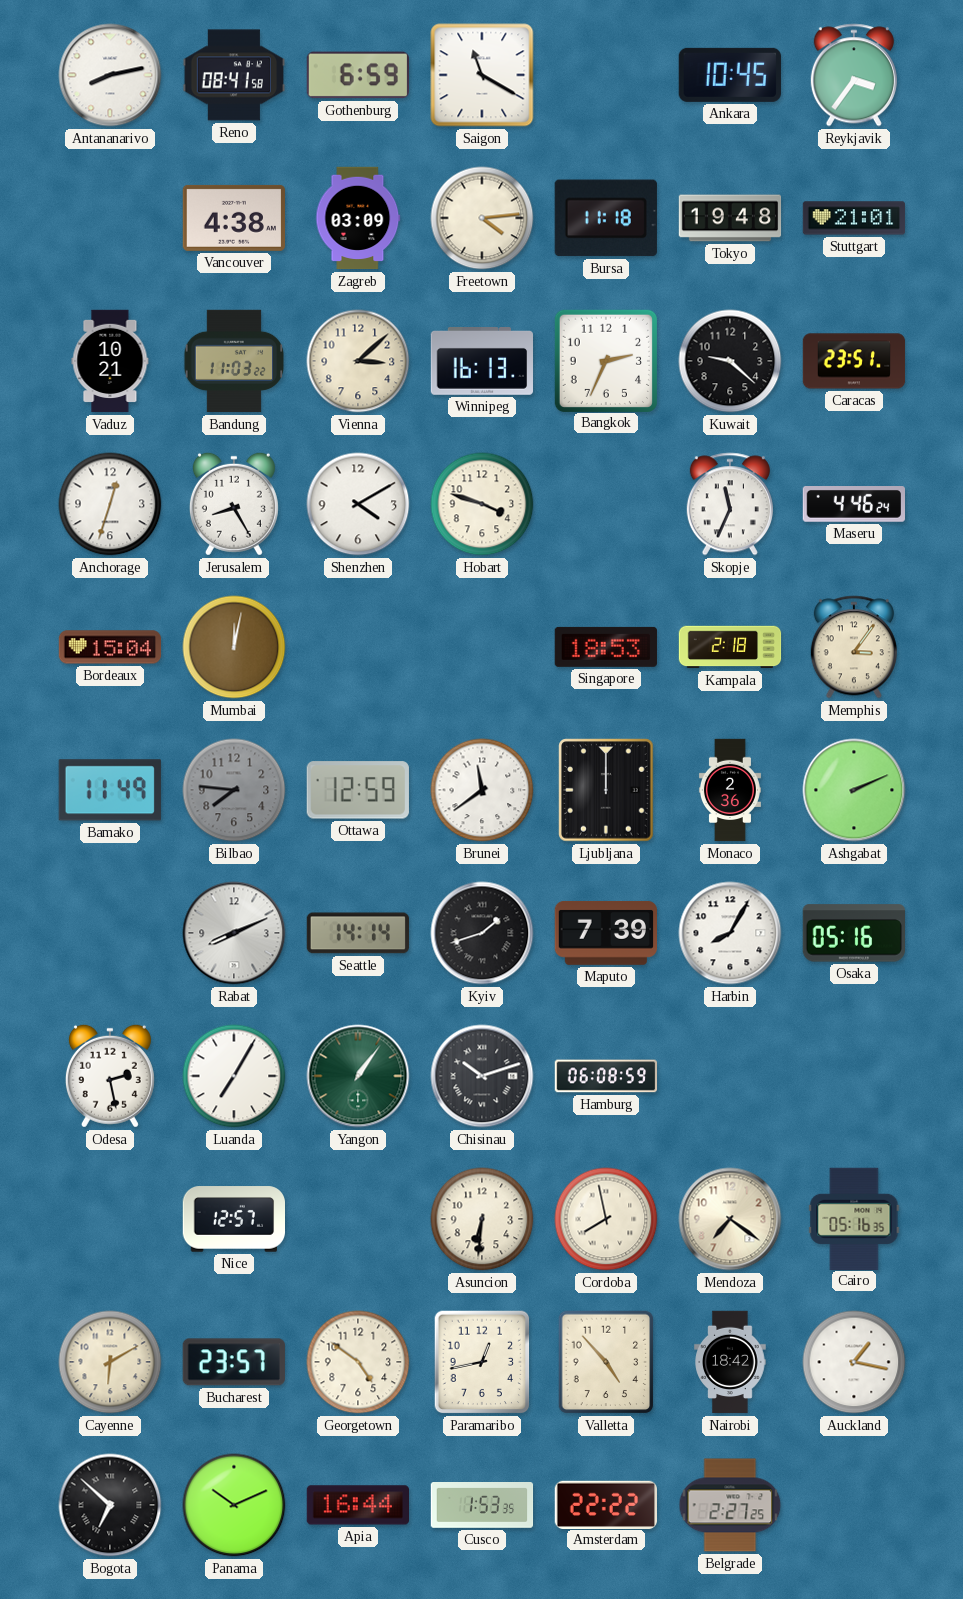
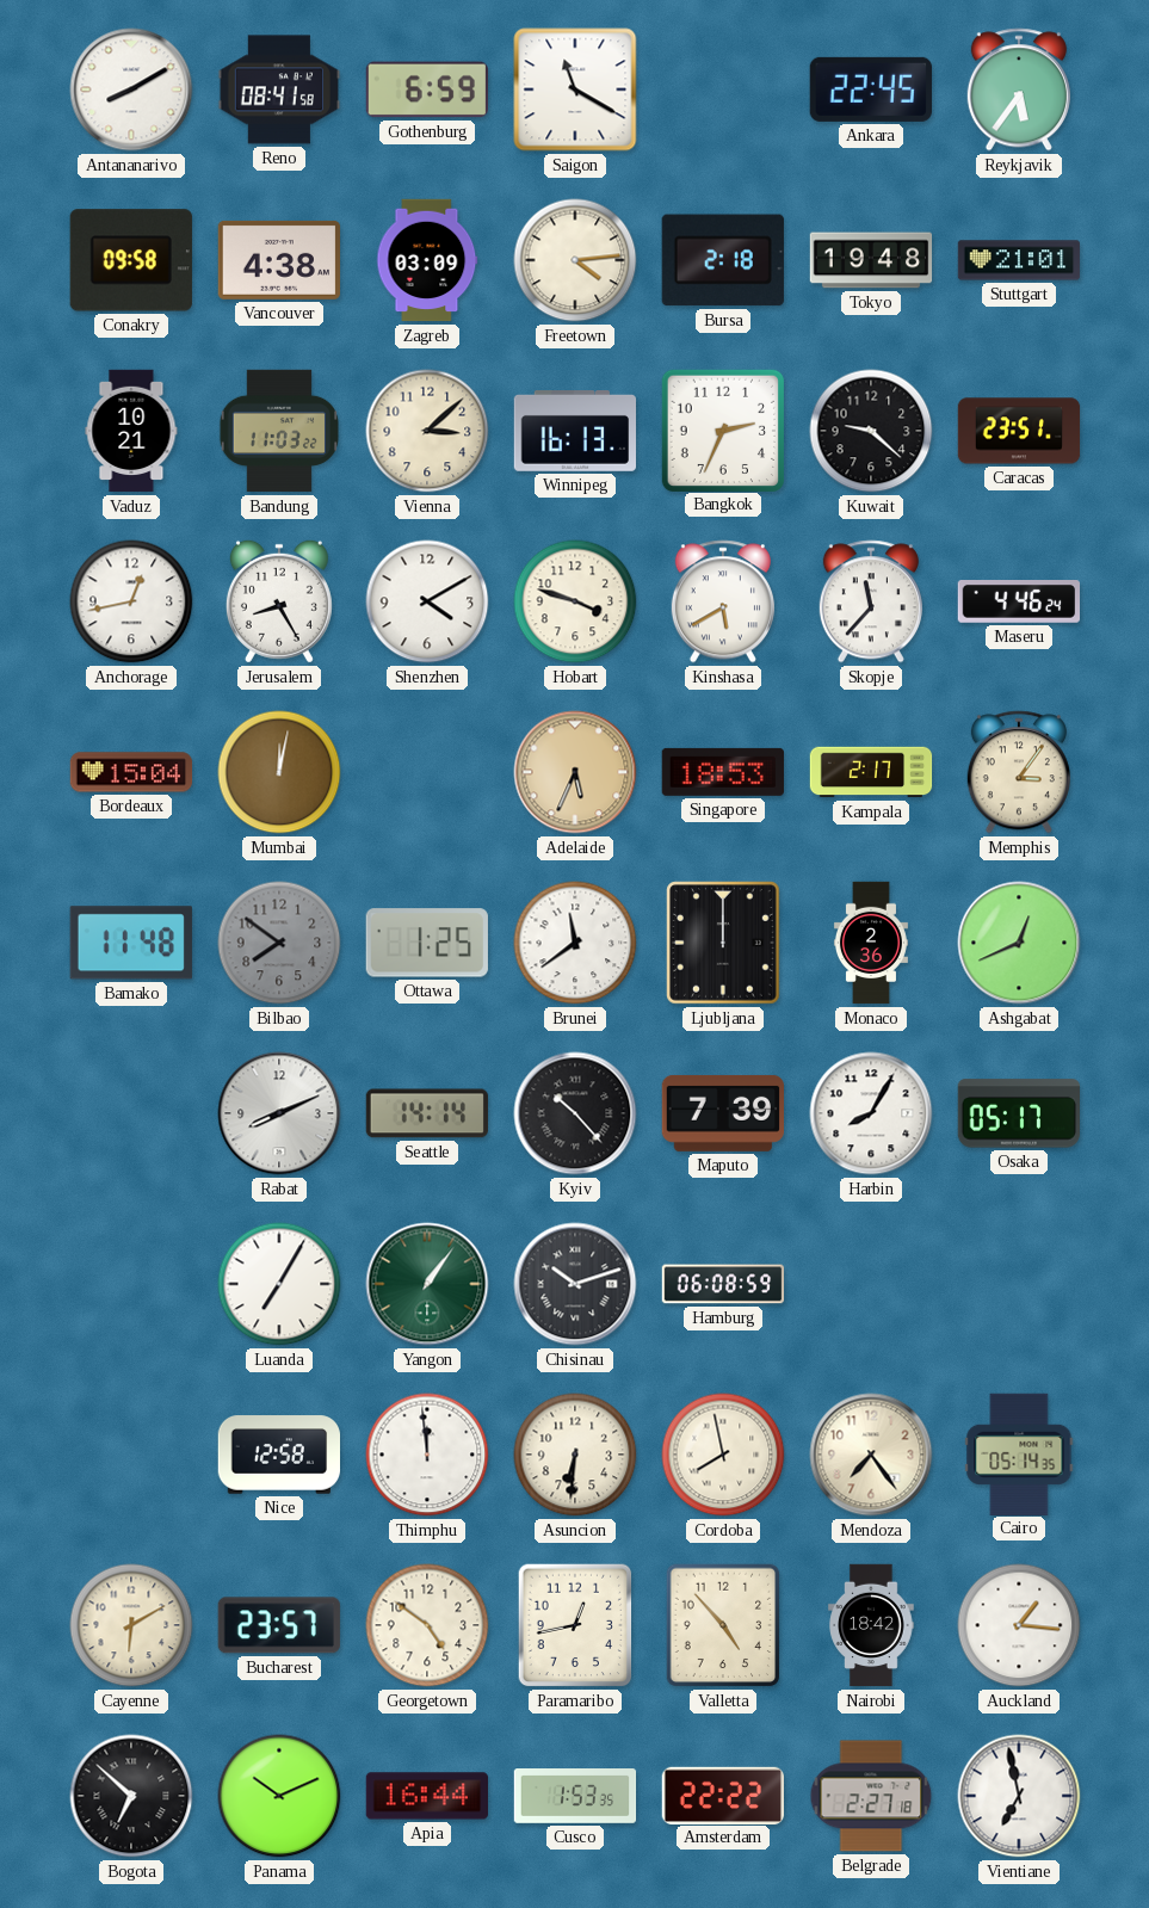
Antananarivo: 8:13 -> 8:10 (131, 89)
Ankara: 10:45 -> 22:45 (871, 89)
Reykjavik: 3:36 -> 5:36 (1019, 89)
Conakry: none -> 09:58 (131, 260)
Bursa: 11:18 -> 2:18 (723, 260)
Anchorage: 12:33 -> 12:43 (131, 601)
Kinshasa: none -> 5:40 (723, 601)
Skopje: 11:34 -> 11:37 (871, 601)
Adelaide: none -> 5:34 (575, 772)
Kampala: 2:18 -> 2:17 (871, 772)
Bamako: 11:49 -> 11:48 (131, 943)
Bilbao: 7:46 -> 7:51 (279, 943)
Ottawa: 12:59 -> 1:25 (427, 943)
Ashgabat: 2:11 -> 12:41 (1019, 943)
Kyiv: 1:42 -> 10:23 (575, 1113)
Osaka: 05:16 -> 05:17 (1018, 1113)
Odesa: 2:28 -> none (110, 1076)
Nice: 12:57 -> 12:58 (278, 1455)
Thimphu: none -> 11:59 (427, 1455)
Mendoza: 7:21 -> 7:24 (871, 1455)
Cairo: 05:16 -> 05:14 (1019, 1453)
Auckland: 1:17 -> 1:16 (1019, 1625)
Belgrade: 2:27:25 -> 2:27:18 (871, 1796)
Vientiane: none -> 6:58 (1019, 1796)
